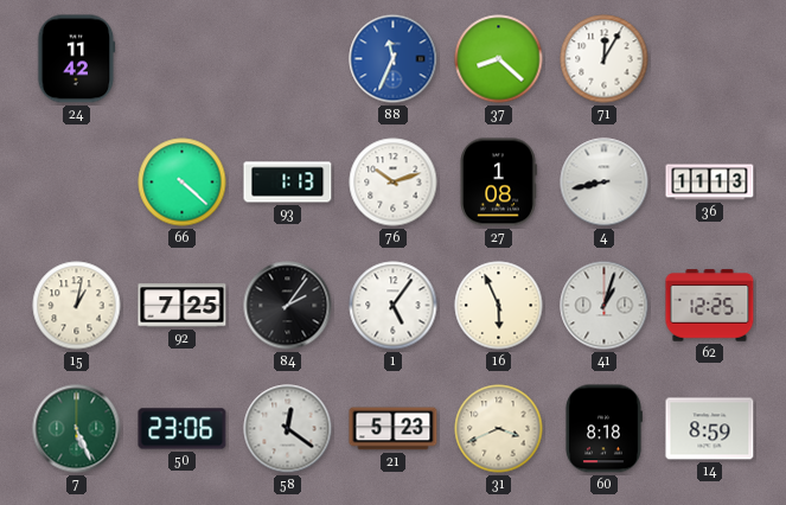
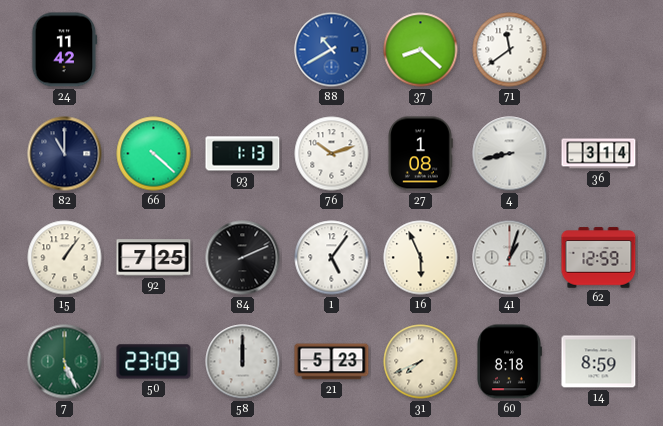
88: 11:34 -> 10:40 (332, 50)
71: 12:05 -> 11:39 (510, 50)
82: none -> 11:00 (65, 154)
36: 11:13 -> 3:14 (599, 154)
15: 1:02 -> 1:06 (65, 258)
84: 2:06 -> 2:11 (243, 258)
62: 12:25 -> 12:59 (599, 258)
50: 23:06 -> 23:09 (154, 362)
58: 12:21 -> 12:00 (243, 362)
31: 3:41 -> 7:41 (421, 362)
